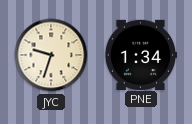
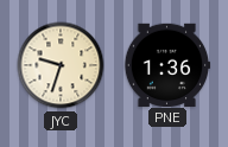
PNE: 1:34 -> 1:36 (167, 64)
